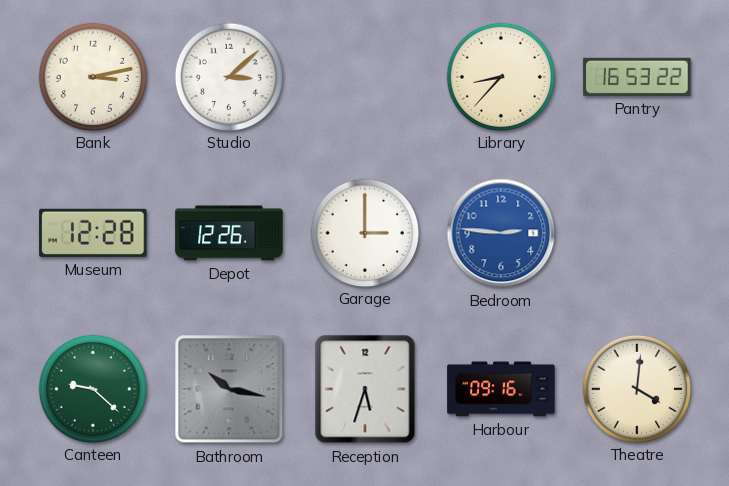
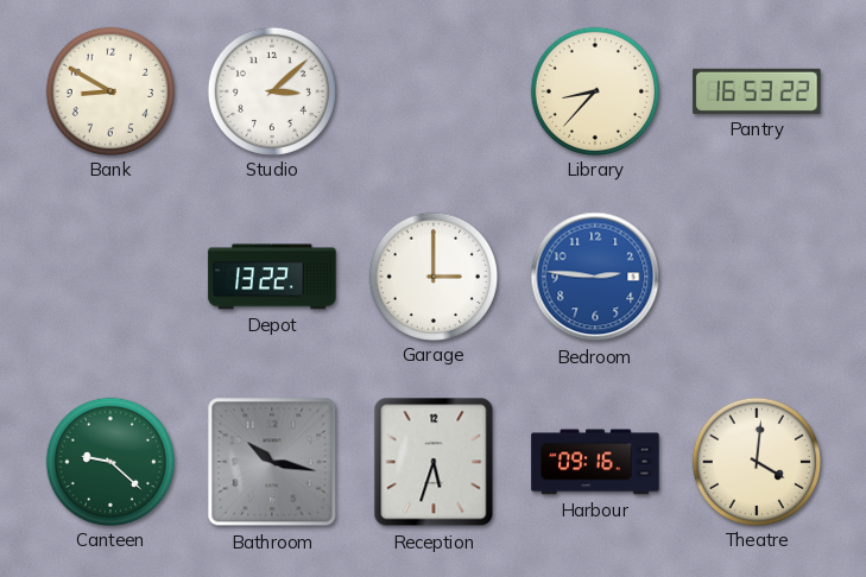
Bank: 3:13 -> 8:50 (109, 90)
Museum: 12:28 -> none (93, 233)
Depot: 12:26 -> 13:22 (272, 277)
